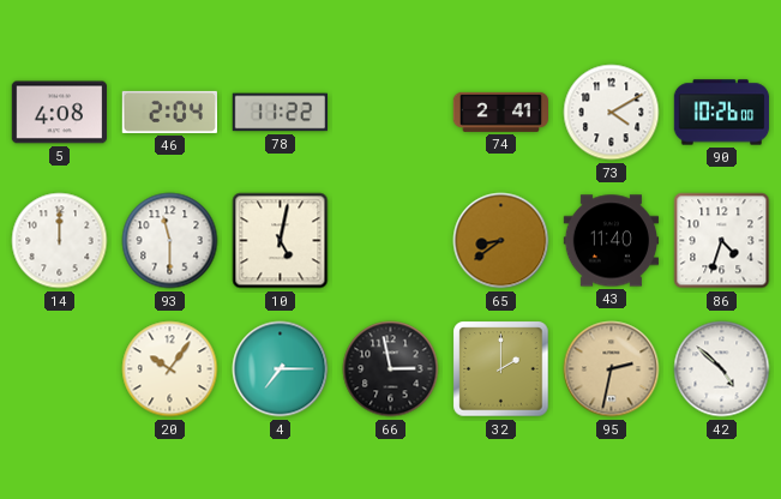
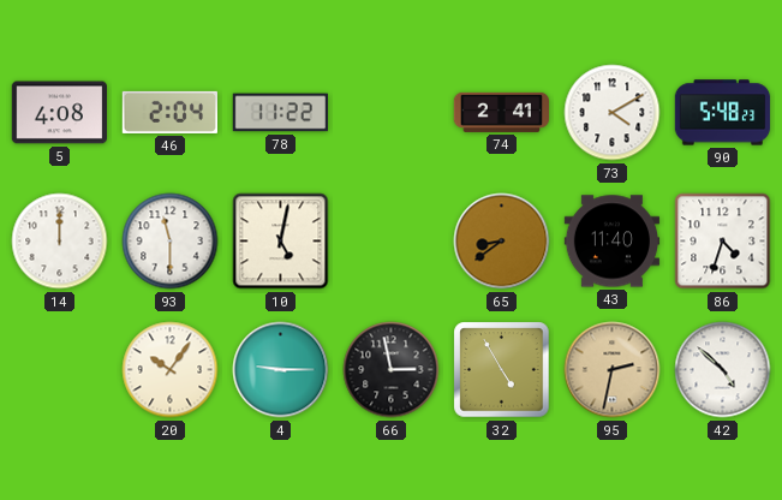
90: 10:26 -> 5:48 (723, 113)
4: 7:15 -> 9:15 (281, 370)
32: 2:00 -> 4:55 (502, 370)
